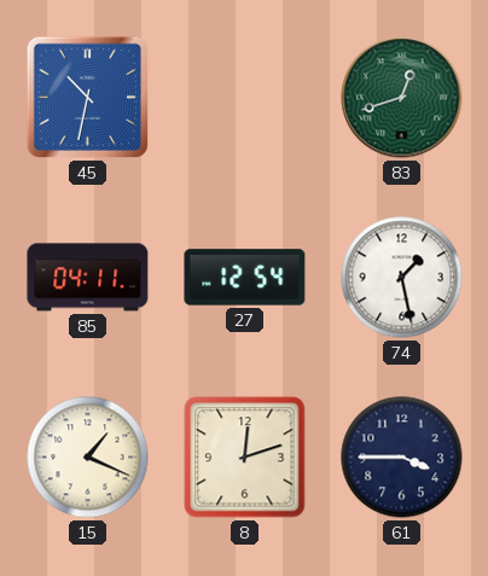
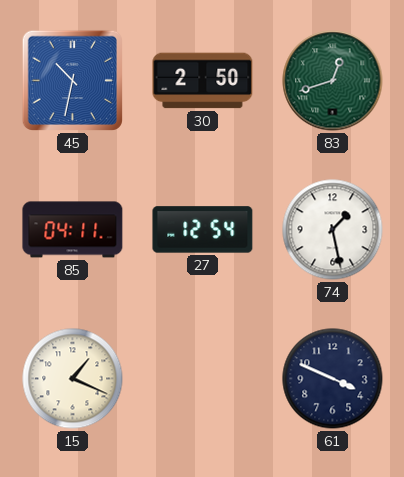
30: none -> 2:50 (203, 81)
8: 12:12 -> none (245, 458)
61: 3:45 -> 3:49 (333, 379)
